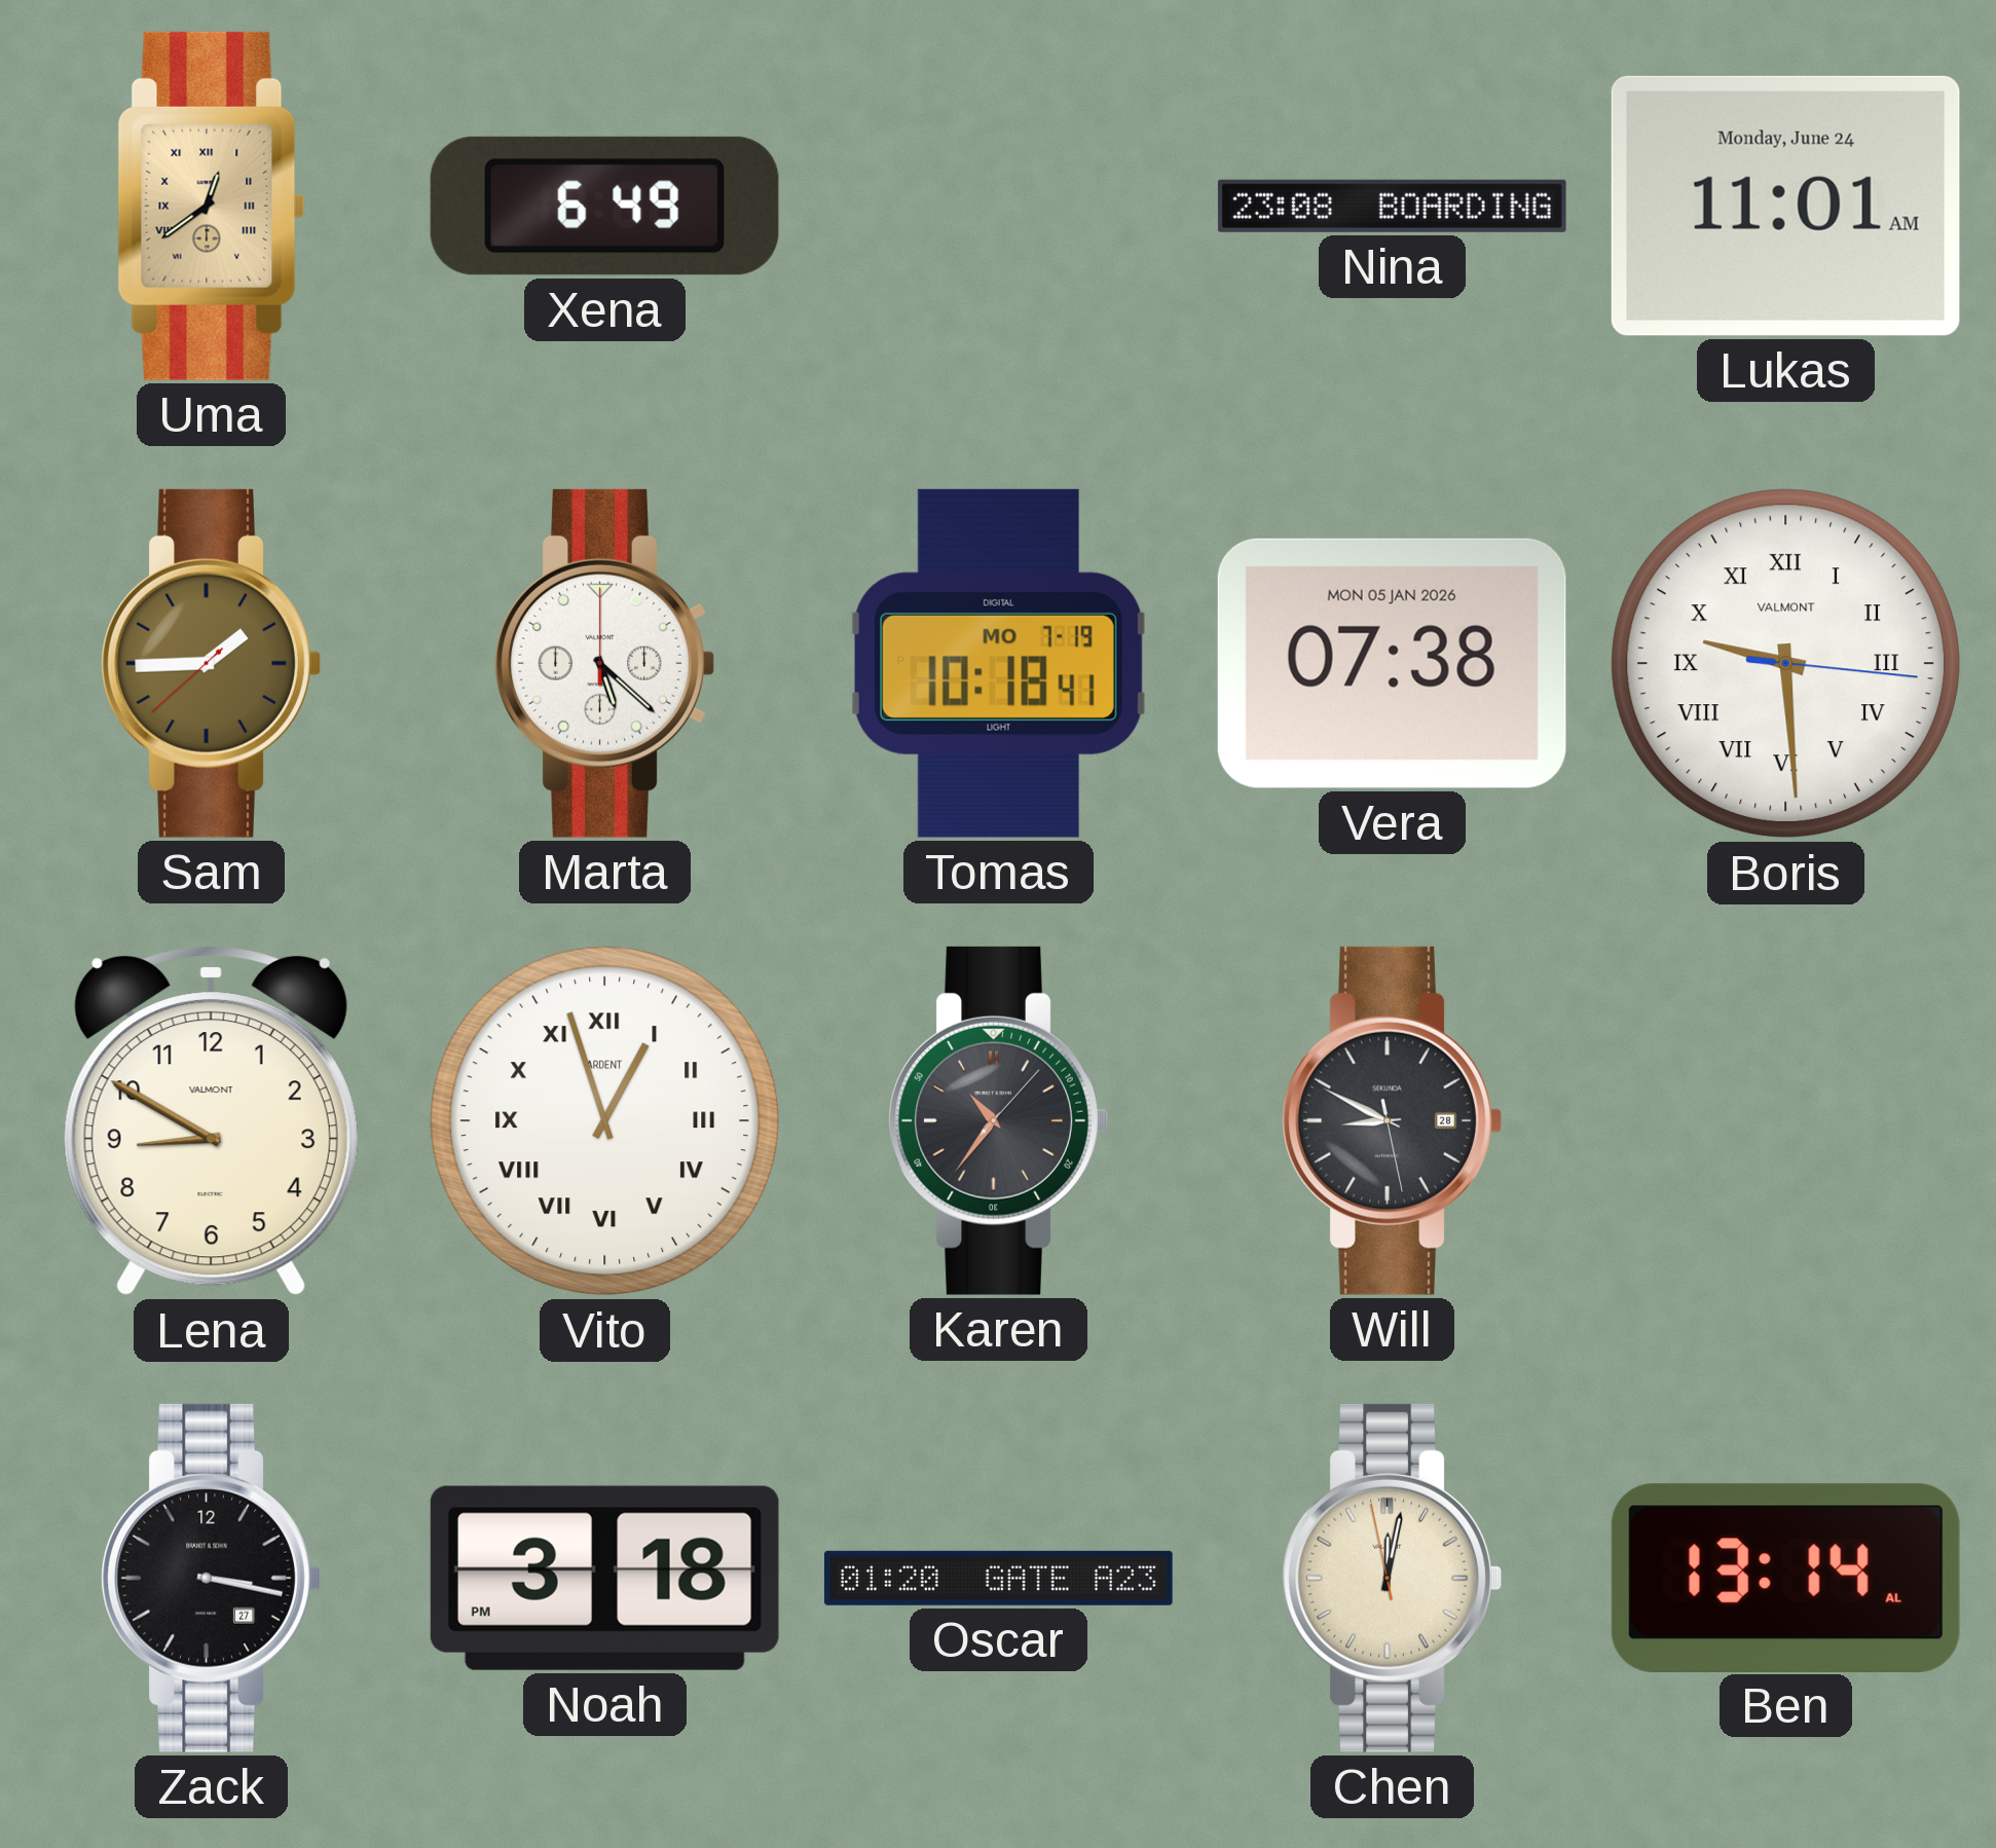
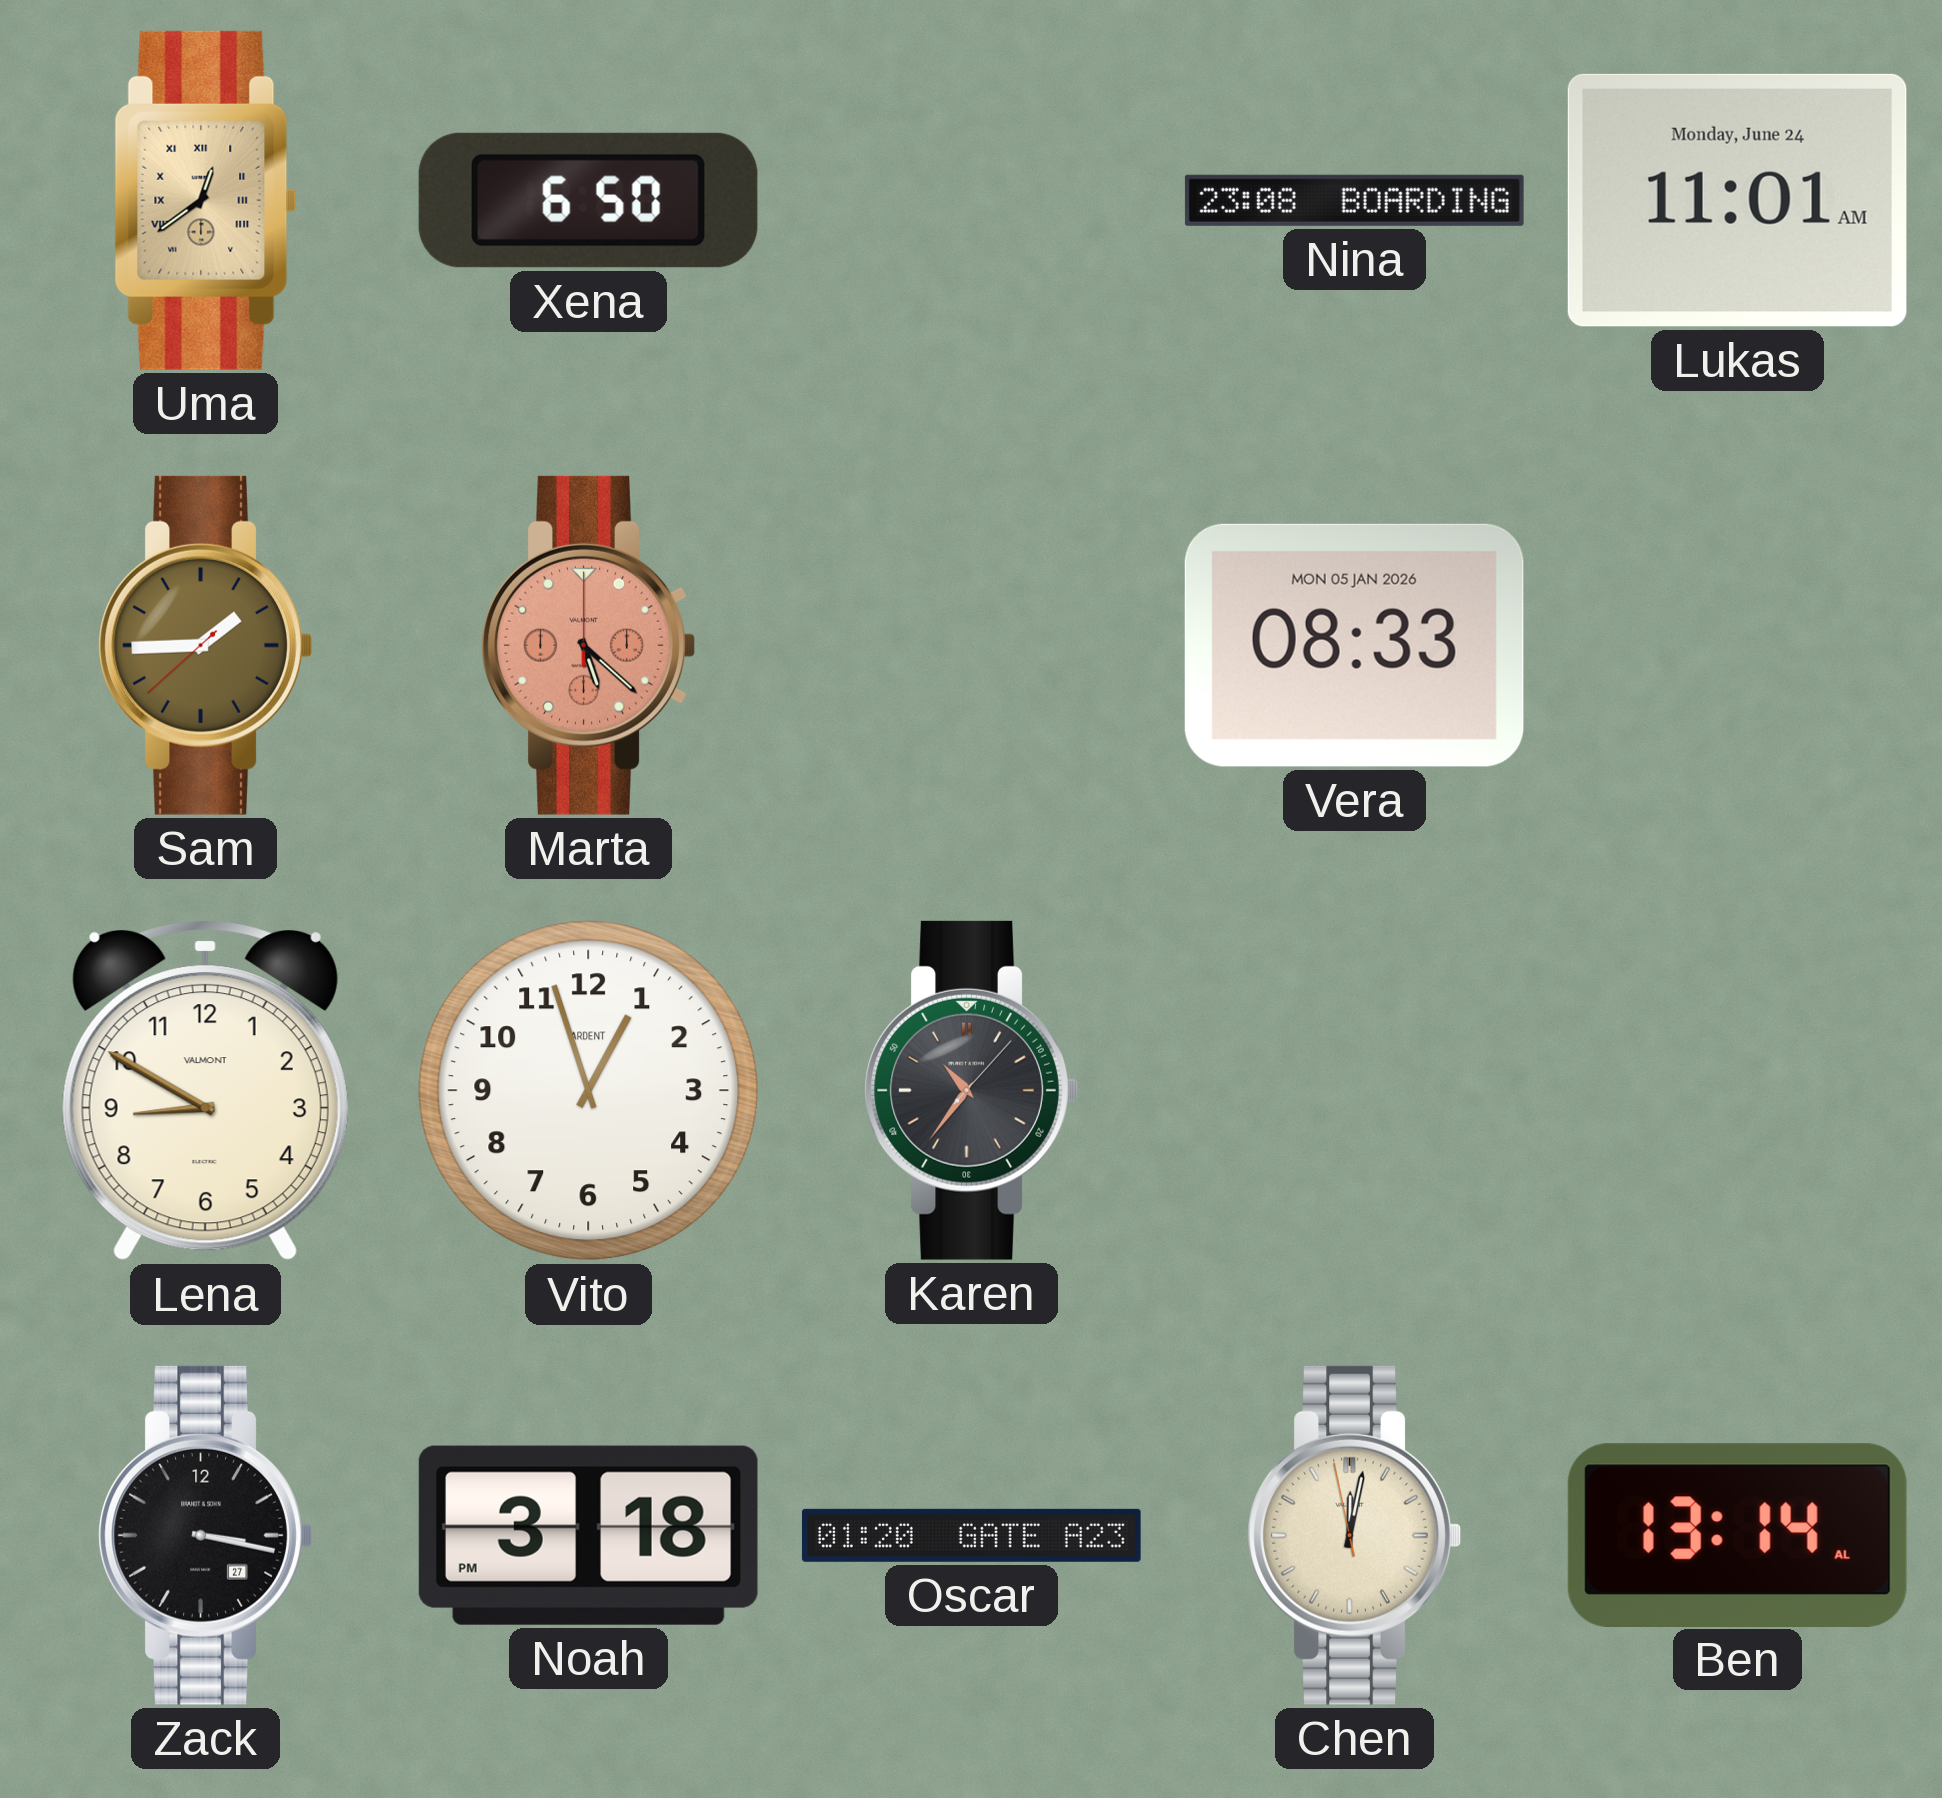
Xena: 6:49 -> 6:50 (588, 200)
Marta dial: white -> salmon (588, 645)
Tomas: 10:18 -> none (998, 663)
Vera: 07:38 -> 08:33 (1354, 645)
Boris: 9:29 -> none (1786, 664)
Vito numerals: Roman -> Arabic (589, 1091)
Will: 8:49 -> none (1392, 1120)
